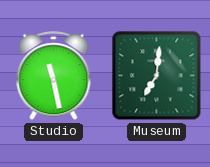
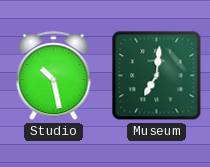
Studio: 11:28 -> 10:28 (54, 76)
